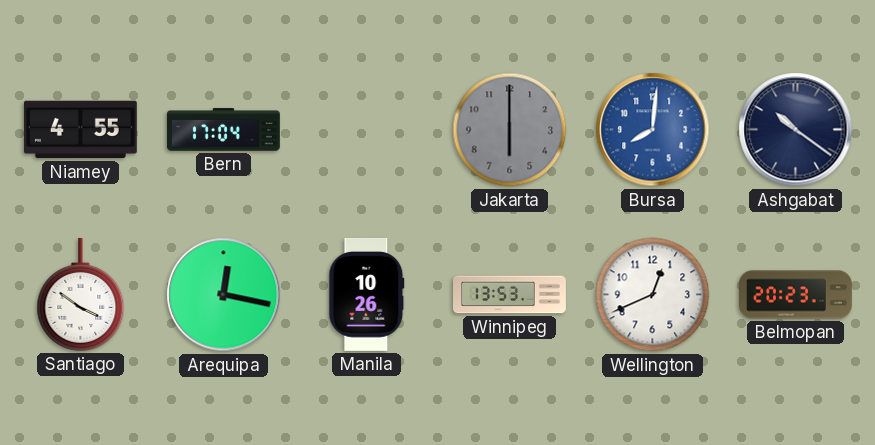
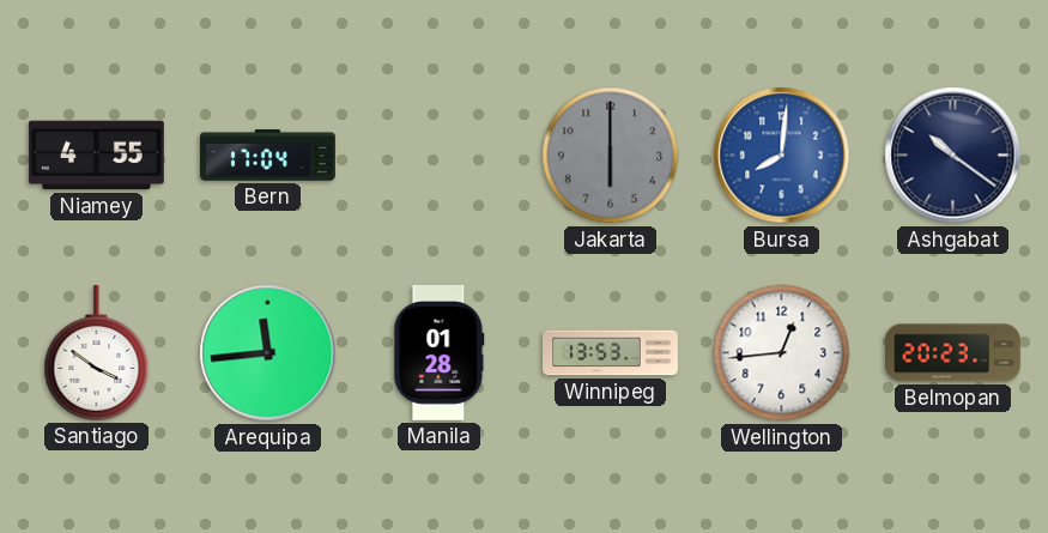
Arequipa: 12:17 -> 11:44 (268, 353)
Manila: 10:26 -> 01:28 (440, 352)
Wellington: 12:41 -> 12:44 (782, 353)
